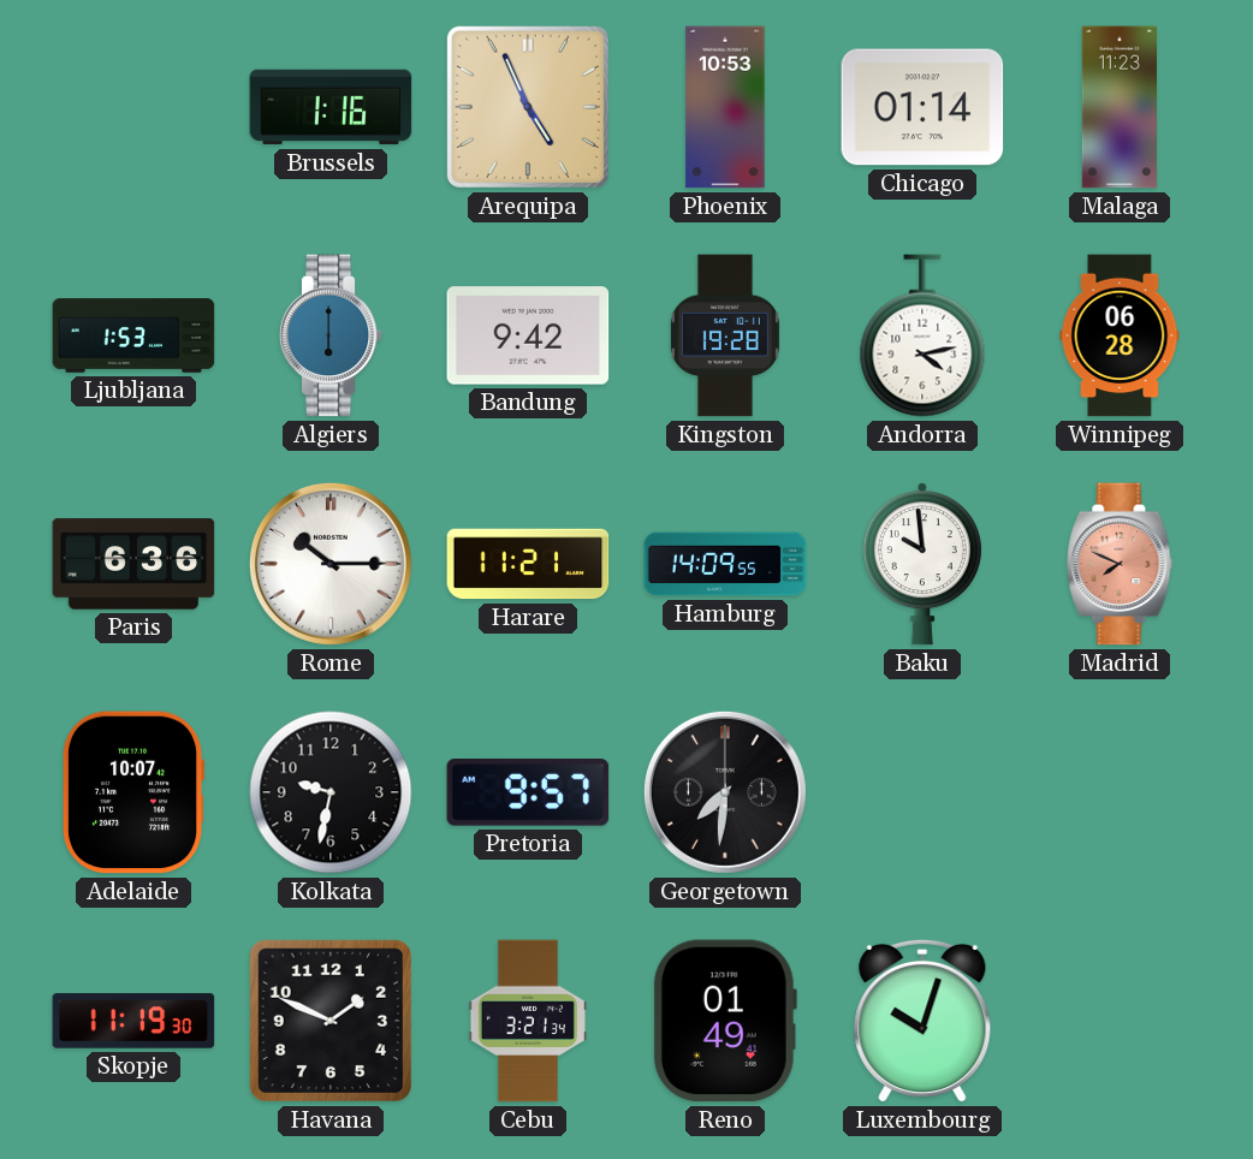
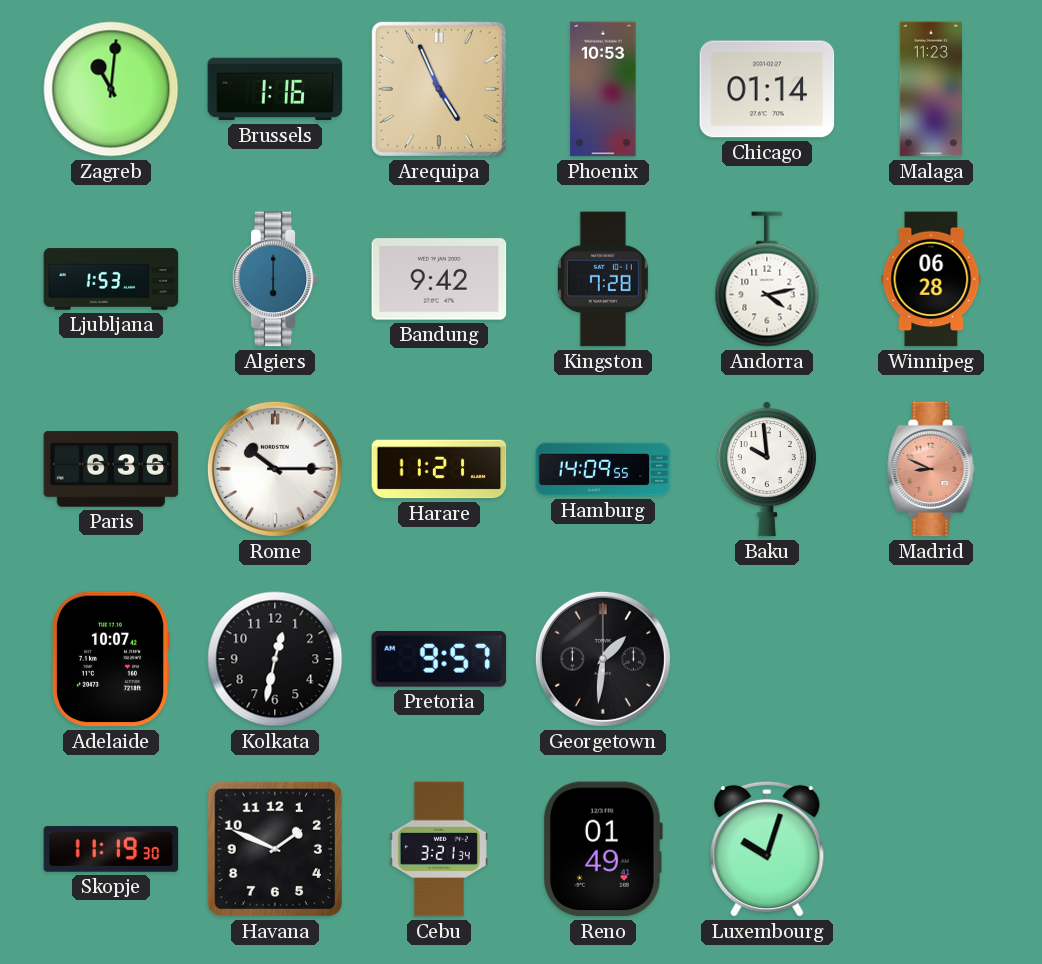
Zagreb: none -> 11:01 (111, 89)
Kingston: 19:28 -> 7:28 (603, 279)
Madrid: 7:49 -> 8:49 (931, 469)
Kolkata: 9:32 -> 12:32 (275, 659)
Georgetown: 7:31 -> 1:31 (603, 659)
